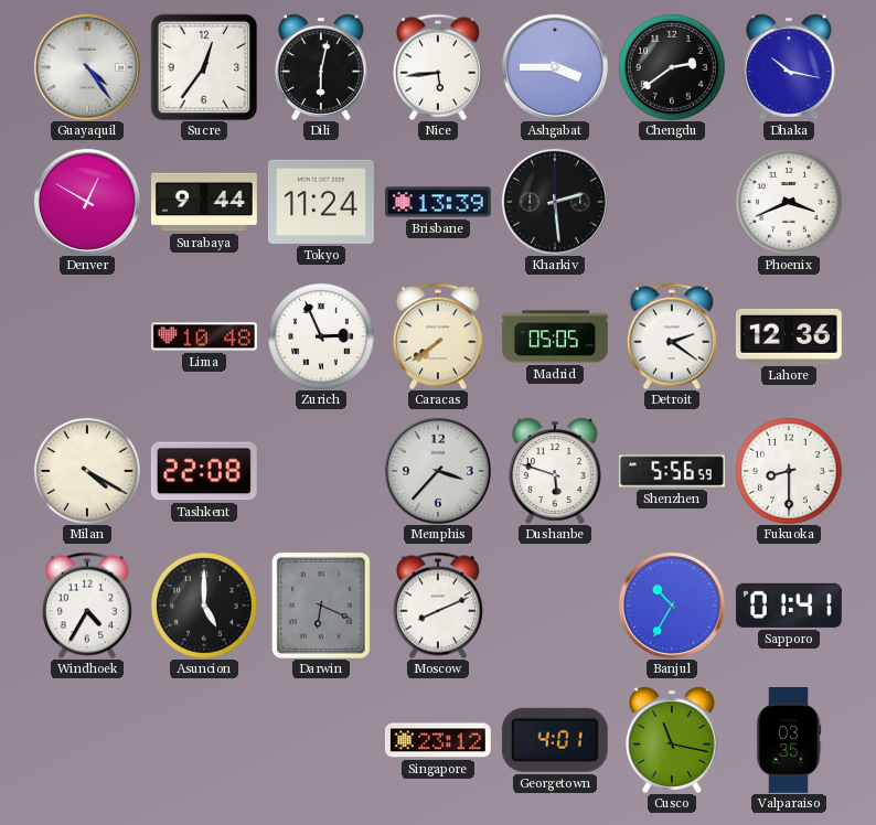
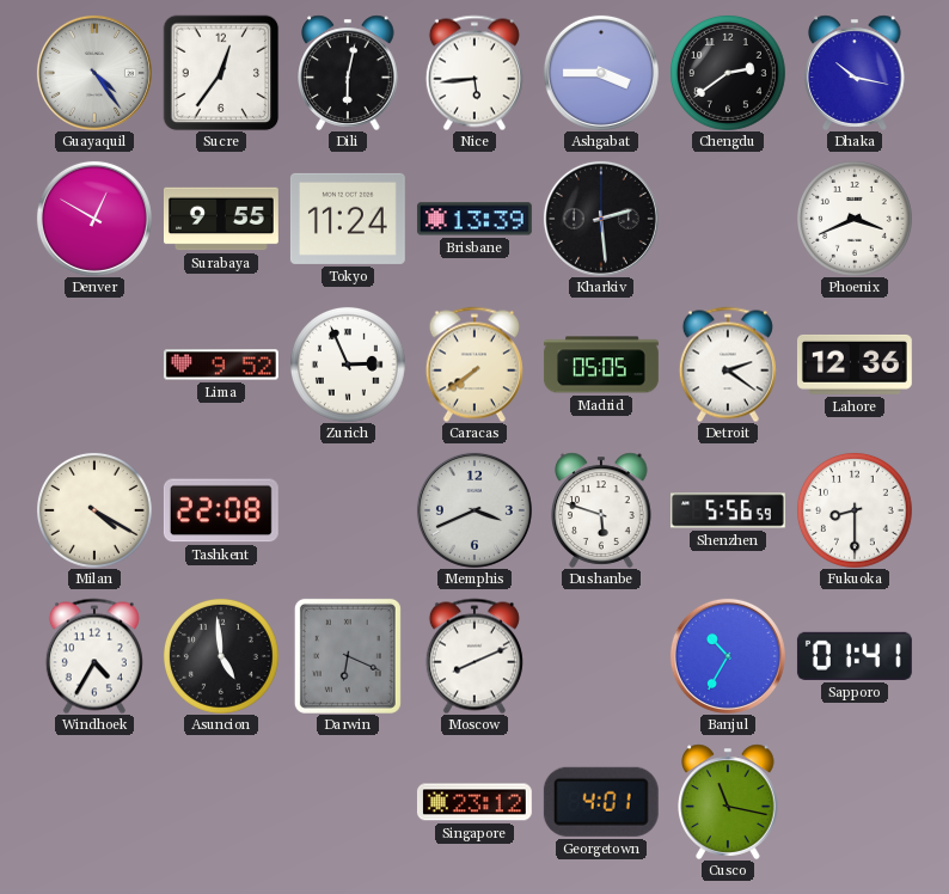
Surabaya: 9:44 -> 9:55 (221, 219)
Lima: 10:48 -> 9:52 (221, 365)
Memphis: 3:37 -> 3:41 (474, 510)
Asuncion: 5:00 -> 4:59 (221, 656)
Valparaiso: 03:35 -> none (789, 741)
